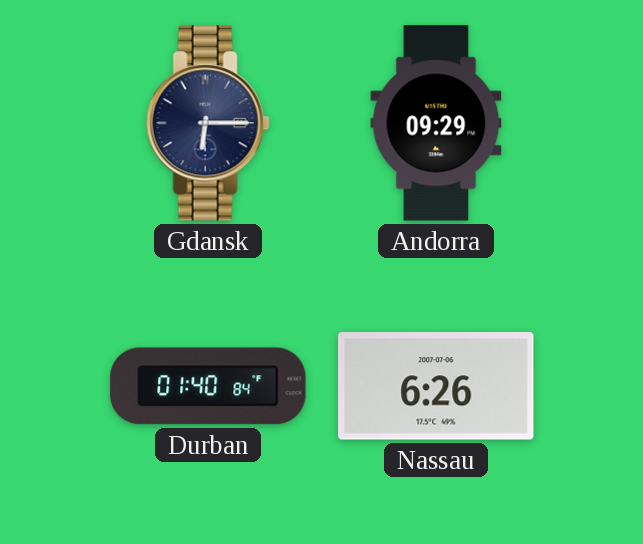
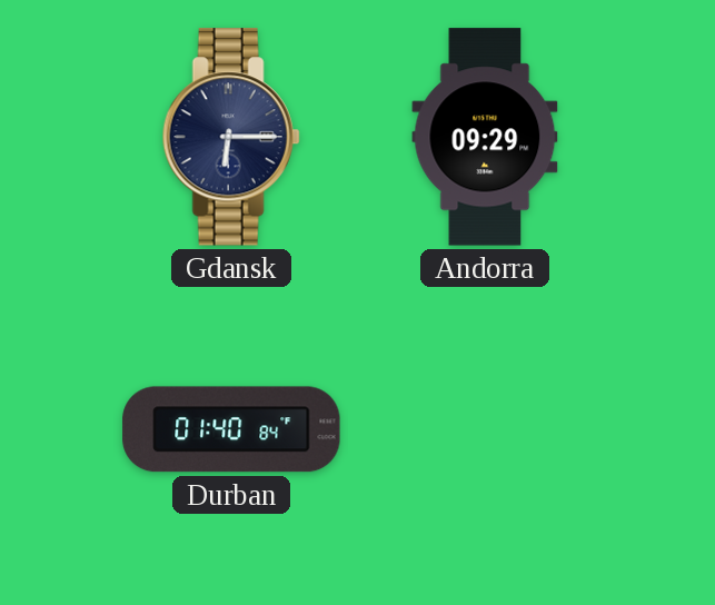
Nassau: 6:26 -> none (436, 386)
